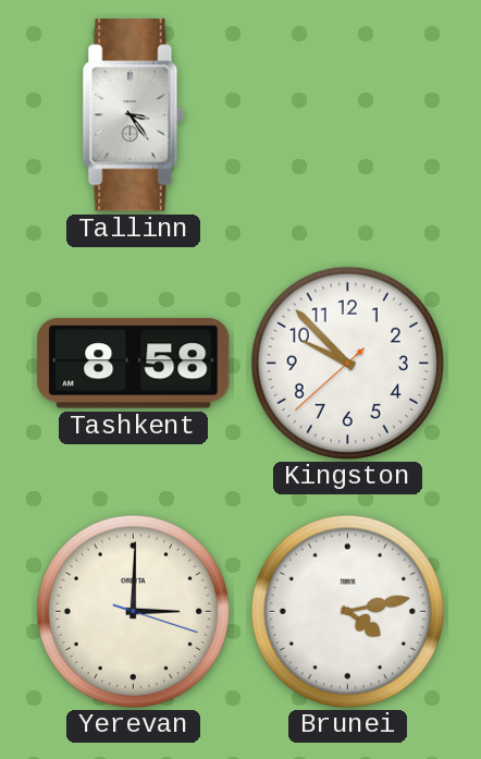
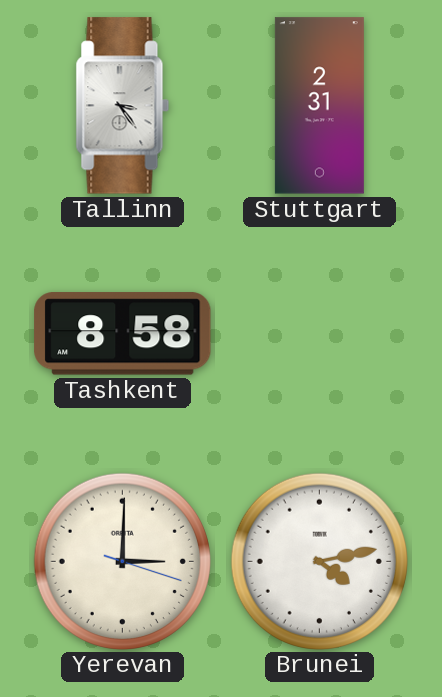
Stuttgart: none -> 2:31 (319, 106)
Kingston: 9:52 -> none (347, 363)
